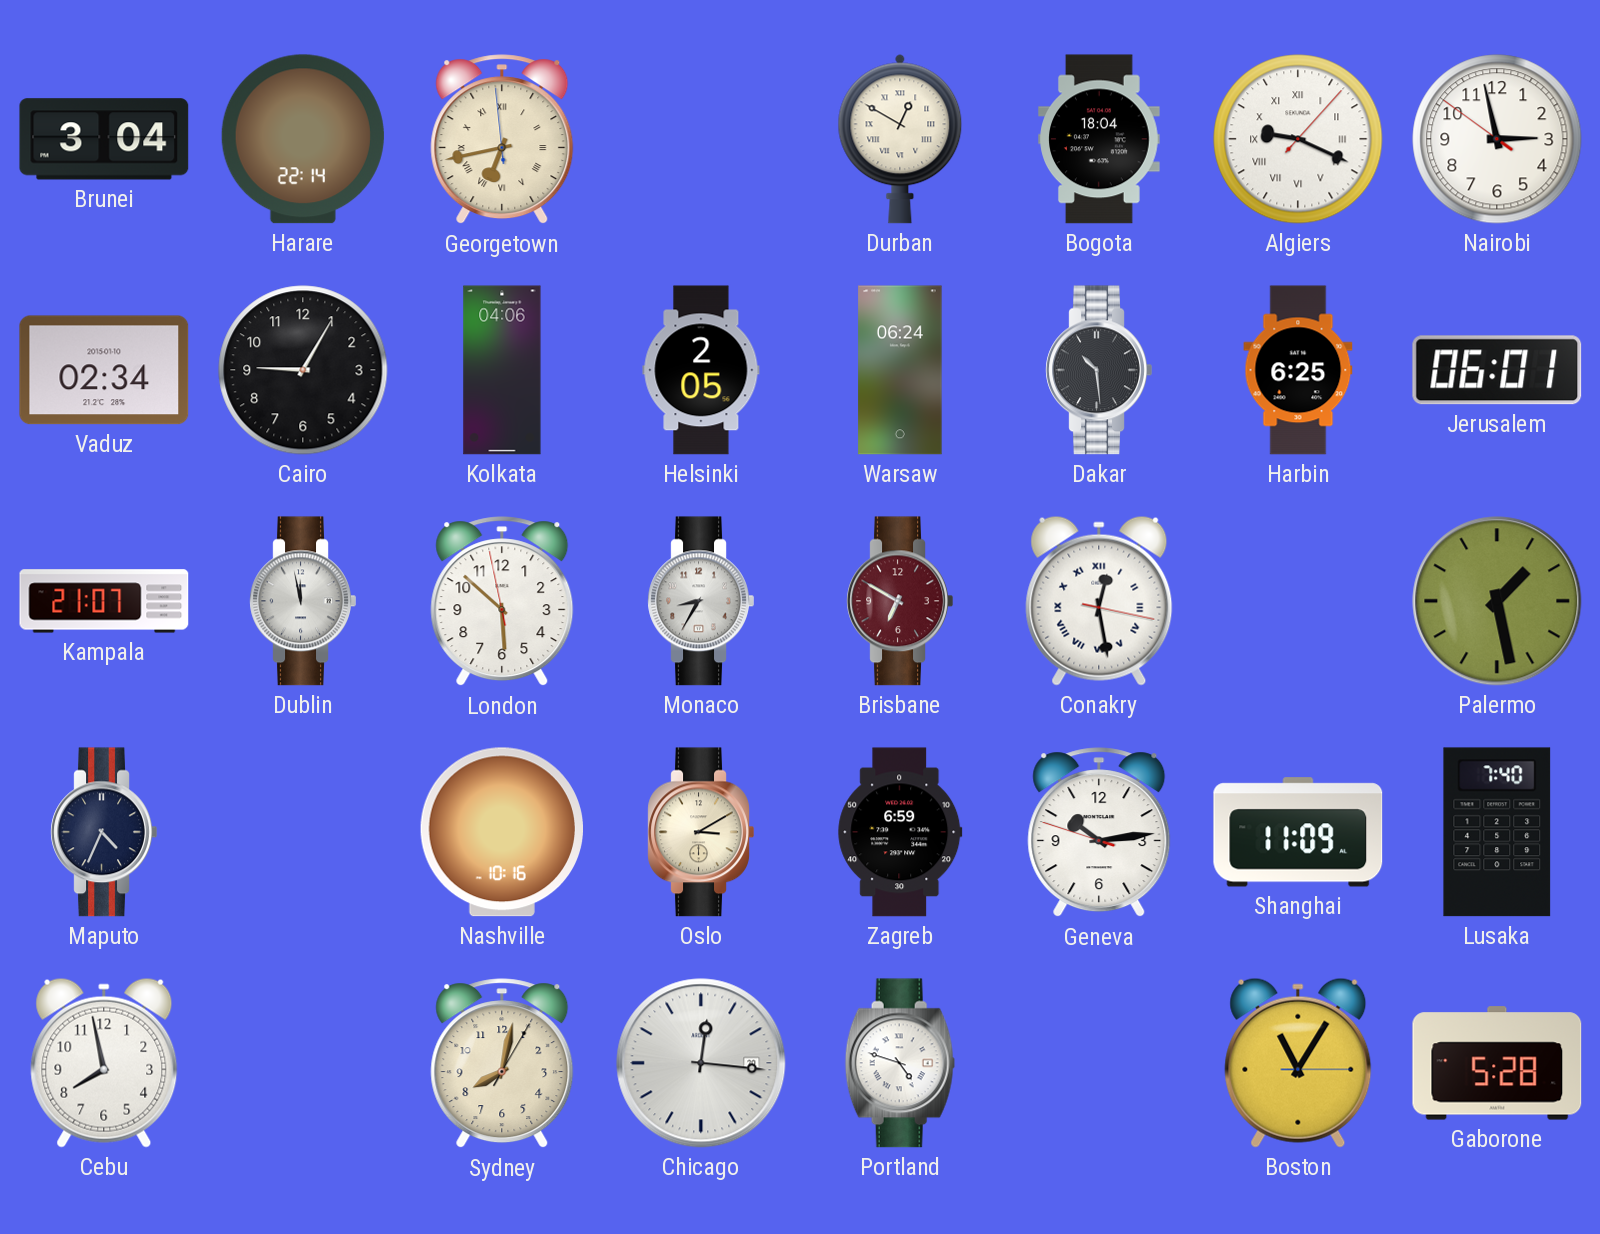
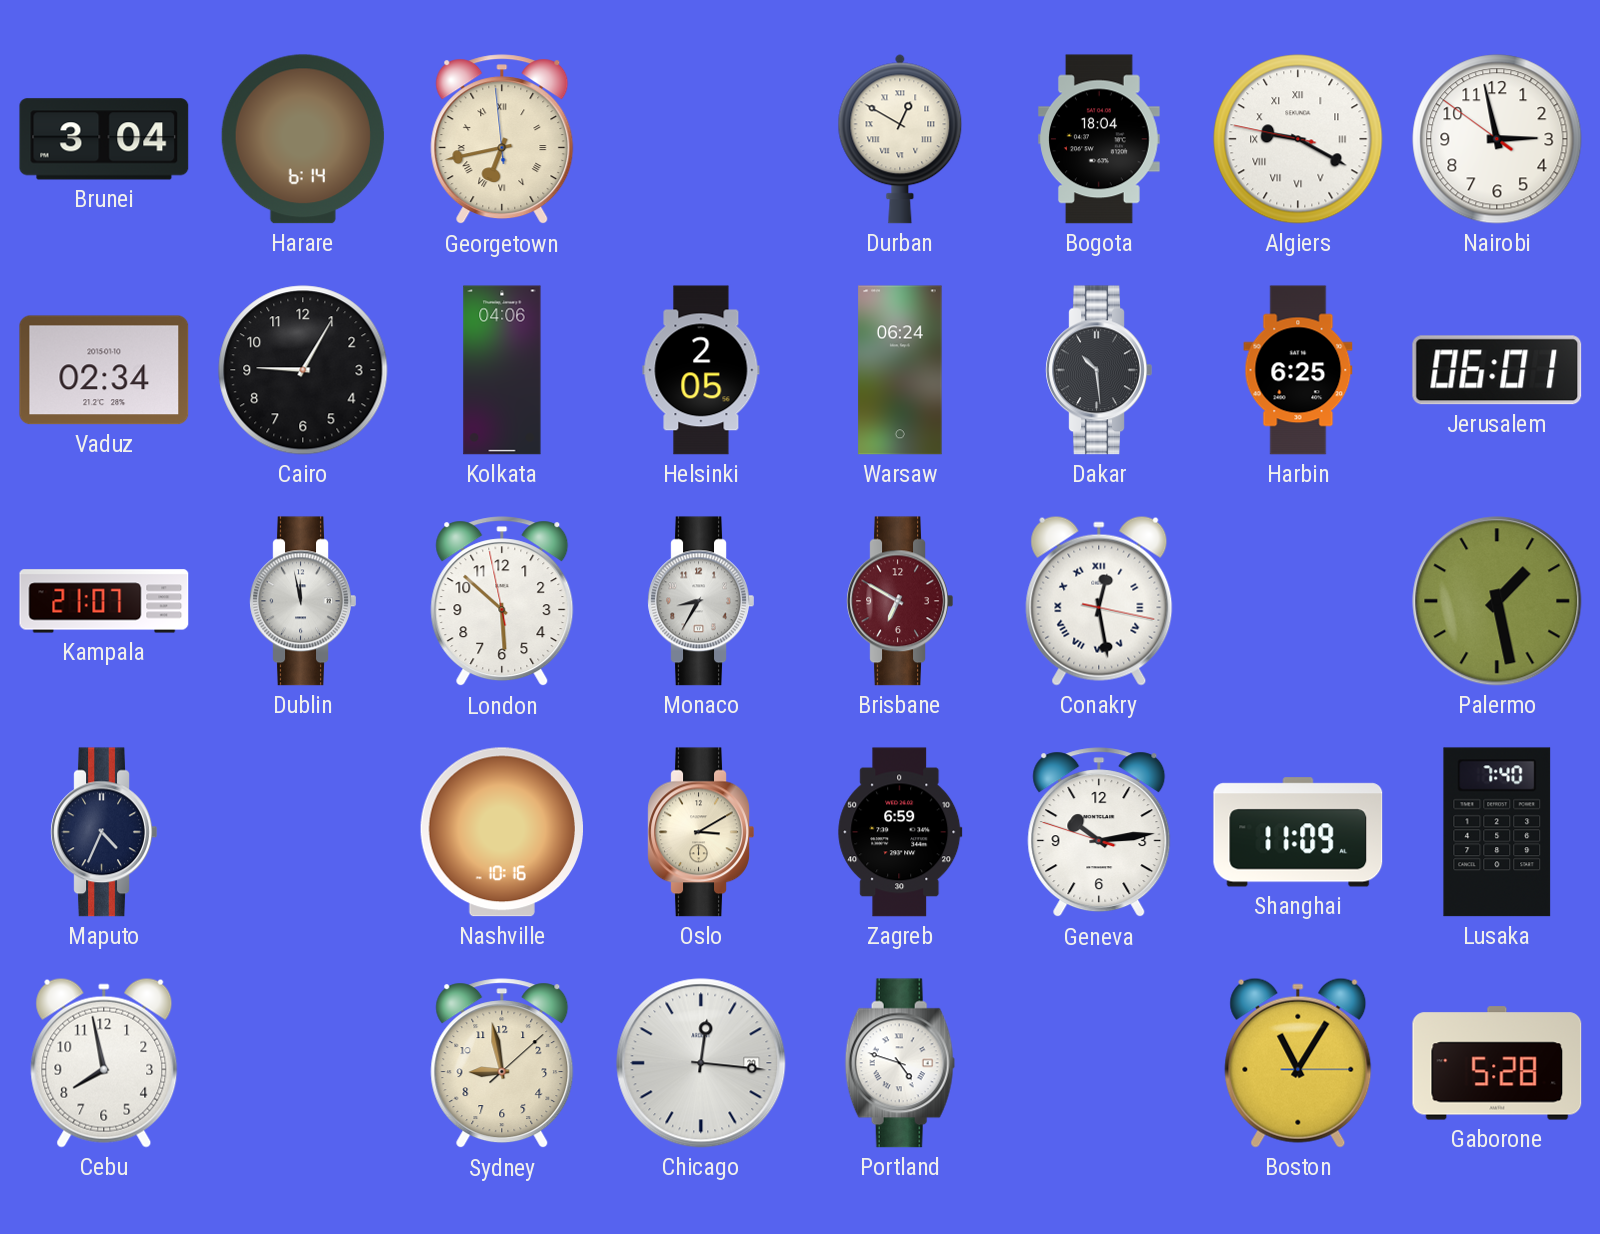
Harare: 22:14 -> 6:14 (303, 139)
Algiers: 9:19:07 -> 9:19:47 (1298, 139)
Sydney: 8:02 -> 8:58 (502, 1064)
